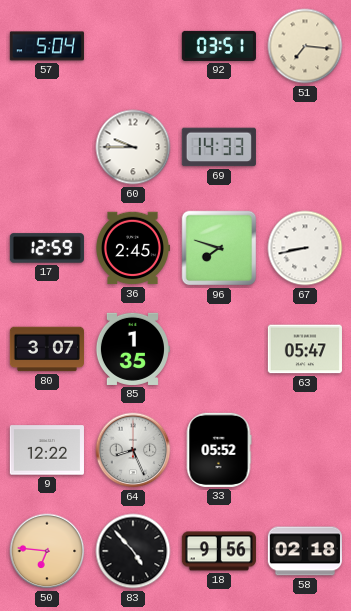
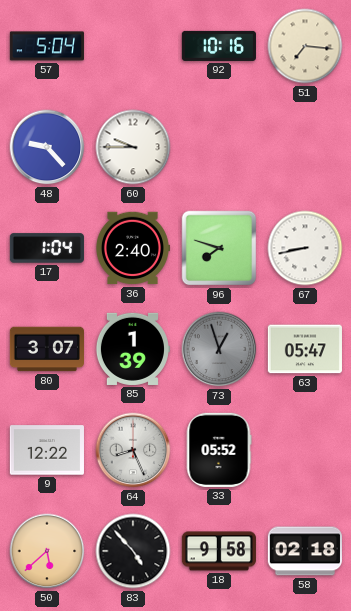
92: 03:51 -> 10:16 (219, 46)
48: none -> 9:23 (47, 147)
69: 14:33 -> none (219, 147)
17: 12:59 -> 1:04 (47, 248)
36: 2:45 -> 2:40 (132, 248)
85: 1:35 -> 1:39 (132, 349)
73: none -> 12:57 (219, 349)
50: 6:46 -> 5:38 (47, 551)
18: 9:56 -> 9:58 (219, 551)
